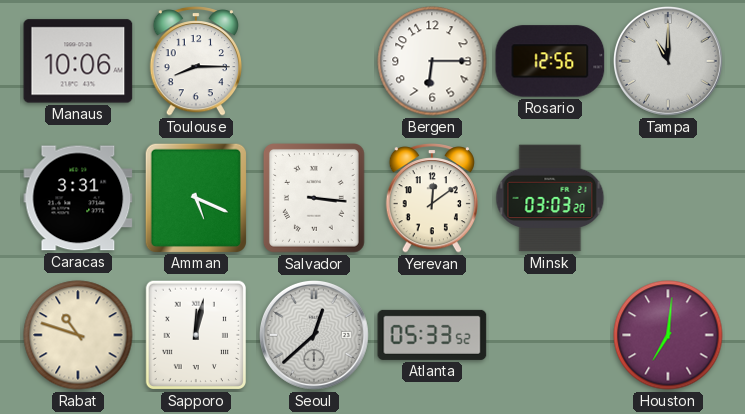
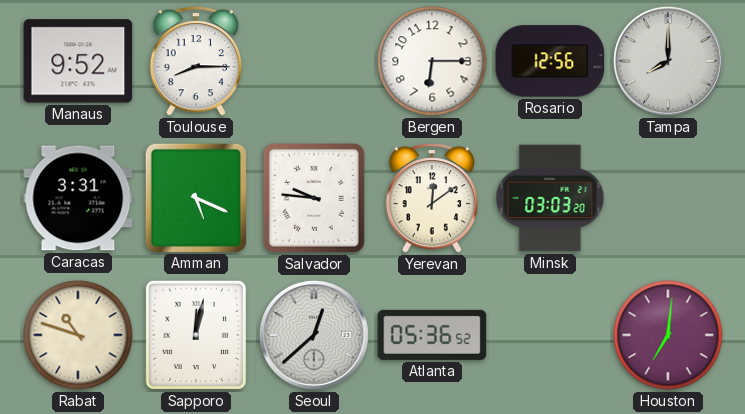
Manaus: 10:06 -> 9:52 (78, 61)
Tampa: 11:00 -> 8:00 (668, 61)
Salvador: 3:16 -> 9:46 (314, 199)
Atlanta: 05:33 -> 05:36 (432, 335)
